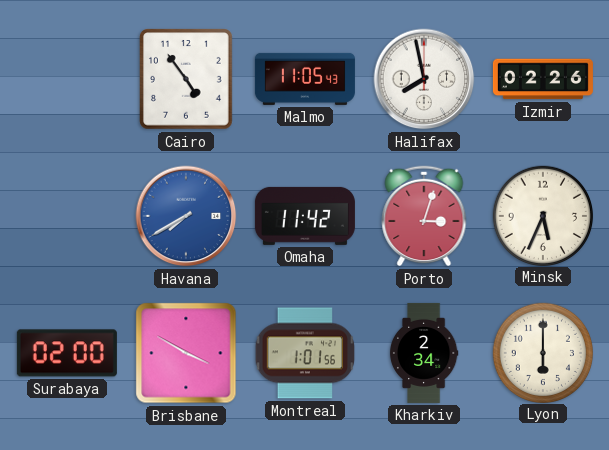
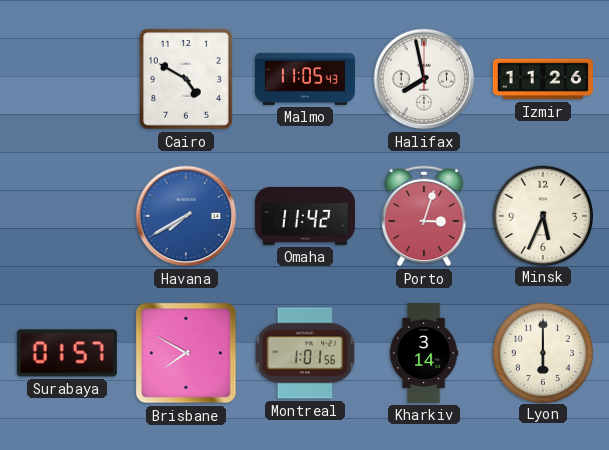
Cairo: 4:54 -> 4:50 (187, 79)
Izmir: 02:26 -> 11:26 (543, 79)
Surabaya: 02:00 -> 01:57 (67, 353)
Brisbane: 3:50 -> 7:50 (186, 353)
Kharkiv: 2:34 -> 3:14 (424, 353)
